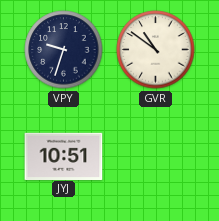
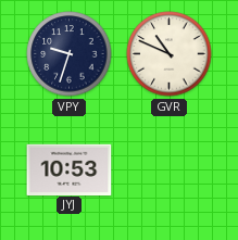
GVR: 10:51 -> 10:49 (170, 54)
JYJ: 10:51 -> 10:53 (70, 169)
